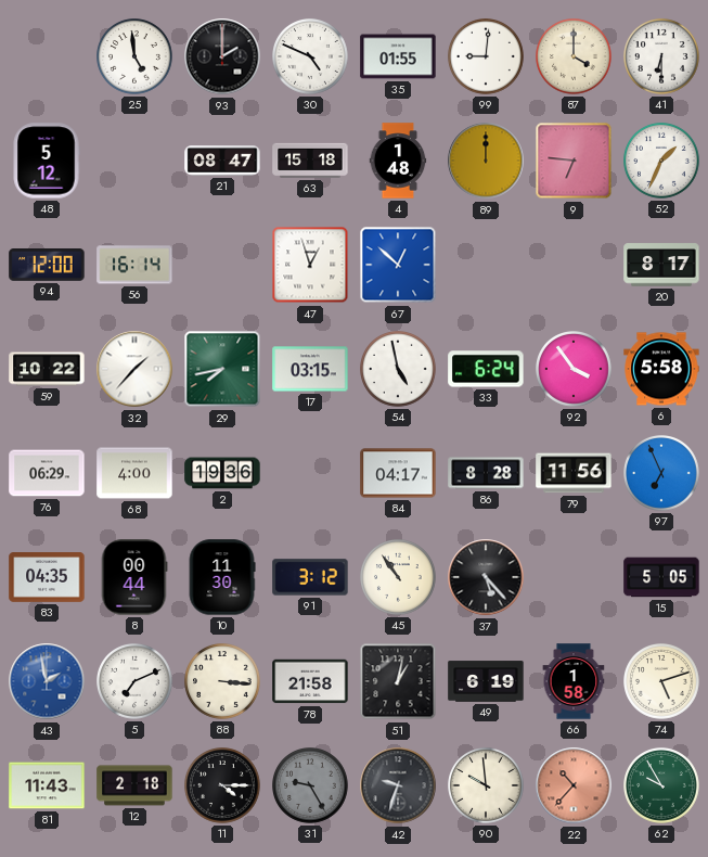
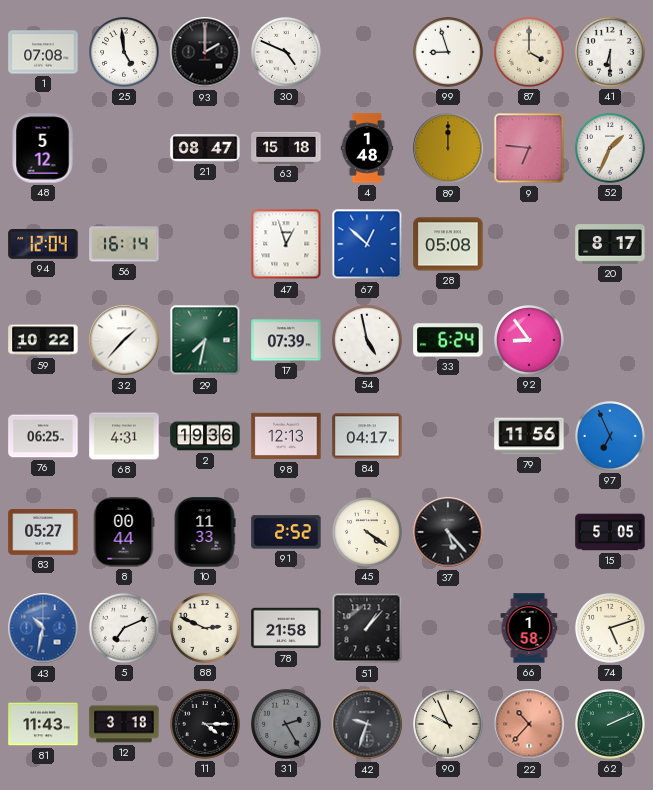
1: none -> 07:08 (43, 52)
35: 01:55 -> none (398, 56)
99: 9:01 -> 8:57 (449, 53)
94: 12:00 -> 12:04 (43, 245)
28: none -> 05:08 (448, 244)
29: 7:43 -> 7:32 (205, 340)
17: 03:15 -> 07:39 (286, 340)
92: 3:54 -> 8:54 (530, 341)
6: 5:58 -> none (661, 369)
76: 06:29 -> 06:25 (43, 436)
68: 4:00 -> 4:31 (124, 436)
98: none -> 12:13 (286, 436)
86: 8:28 -> none (486, 473)
83: 04:35 -> 05:27 (43, 533)
10: 11:30 -> 11:33 (205, 532)
91: 3:12 -> 2:52 (286, 532)
45: 10:54 -> 4:21 (368, 533)
43: 1:58 -> 10:32 (43, 628)
88: 3:16 -> 2:49 (206, 629)
51: 1:02 -> 1:07 (367, 628)
49: 6:19 -> none (486, 681)
12: 2:18 -> 3:18 (124, 724)
31: 9:25 -> 2:25 (287, 725)
90: 9:59 -> 9:56 (449, 725)
62: 9:55 -> 2:11 (611, 725)
